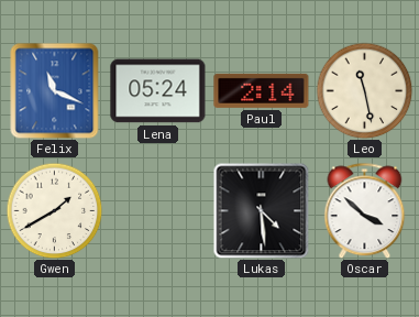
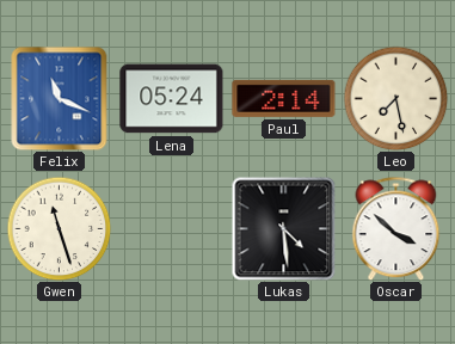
Leo: 11:28 -> 7:28 (395, 98)
Gwen: 1:40 -> 11:27 (59, 228)
